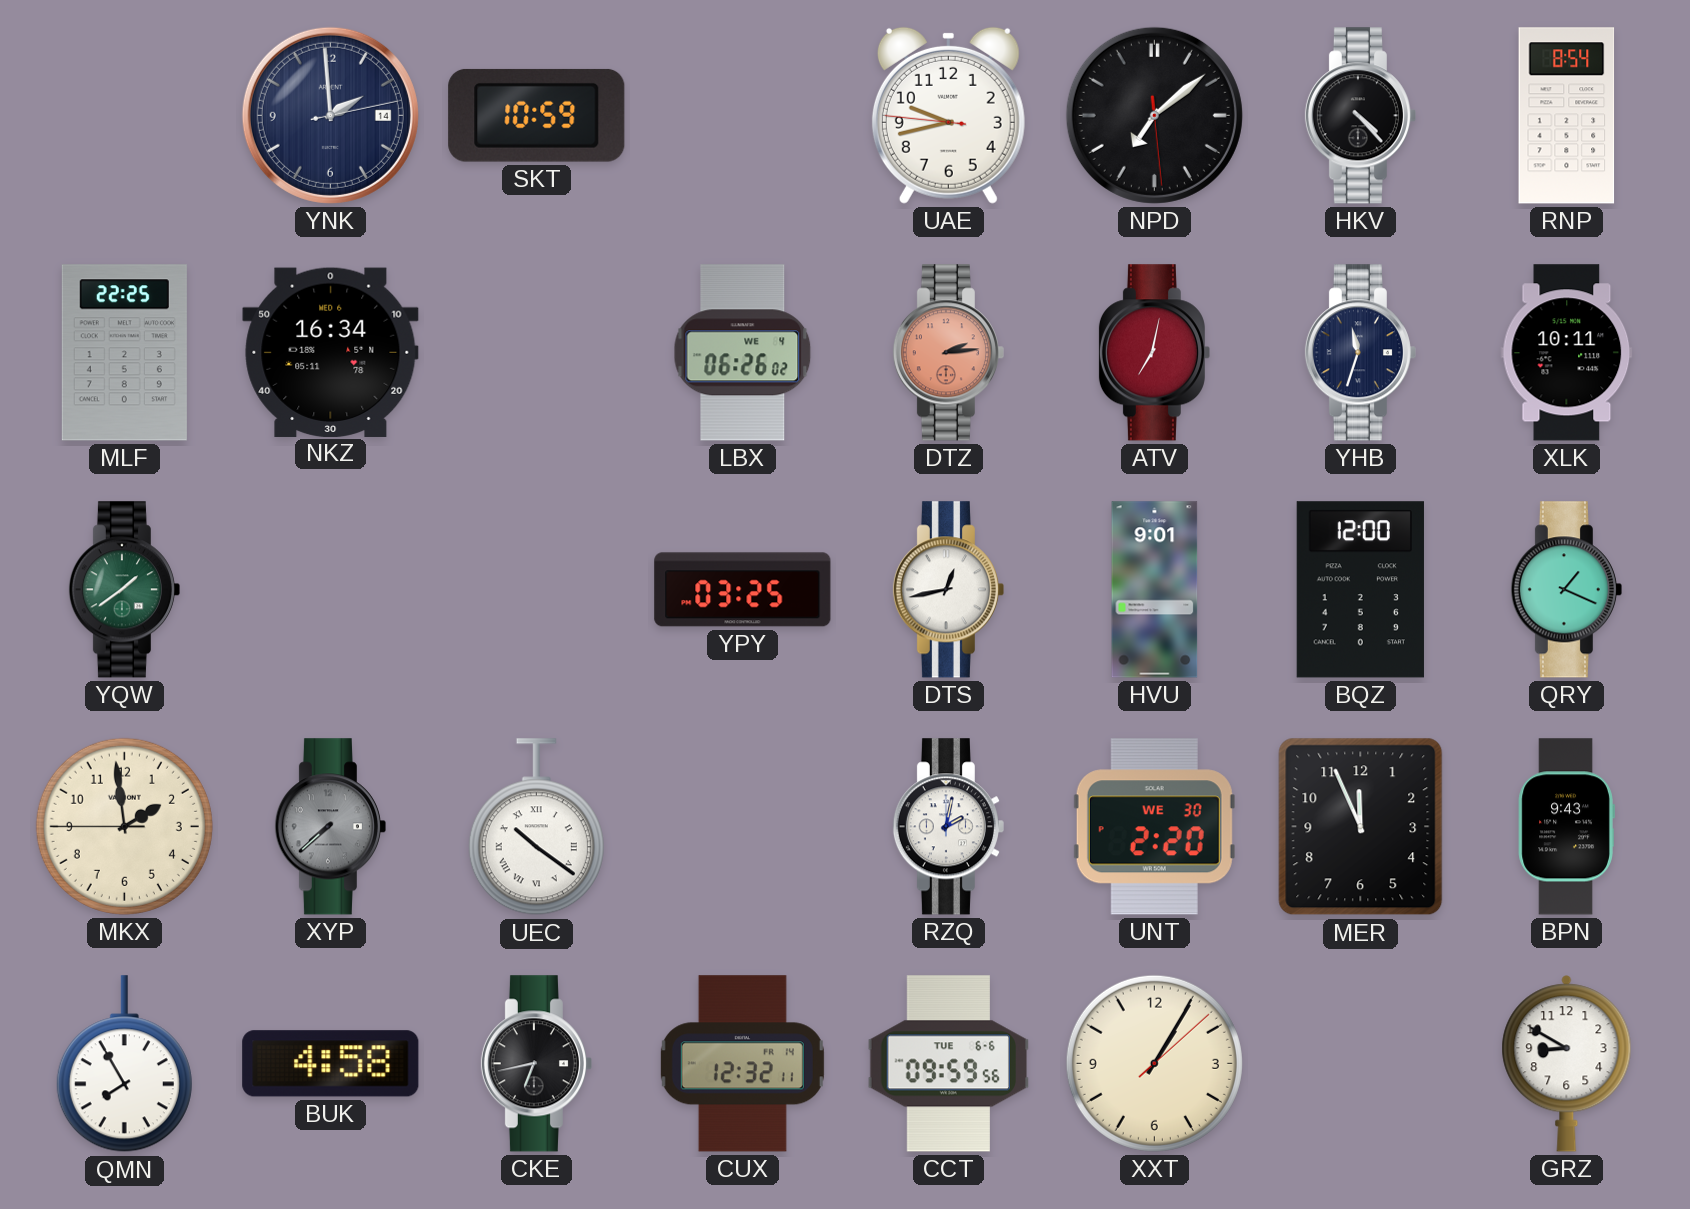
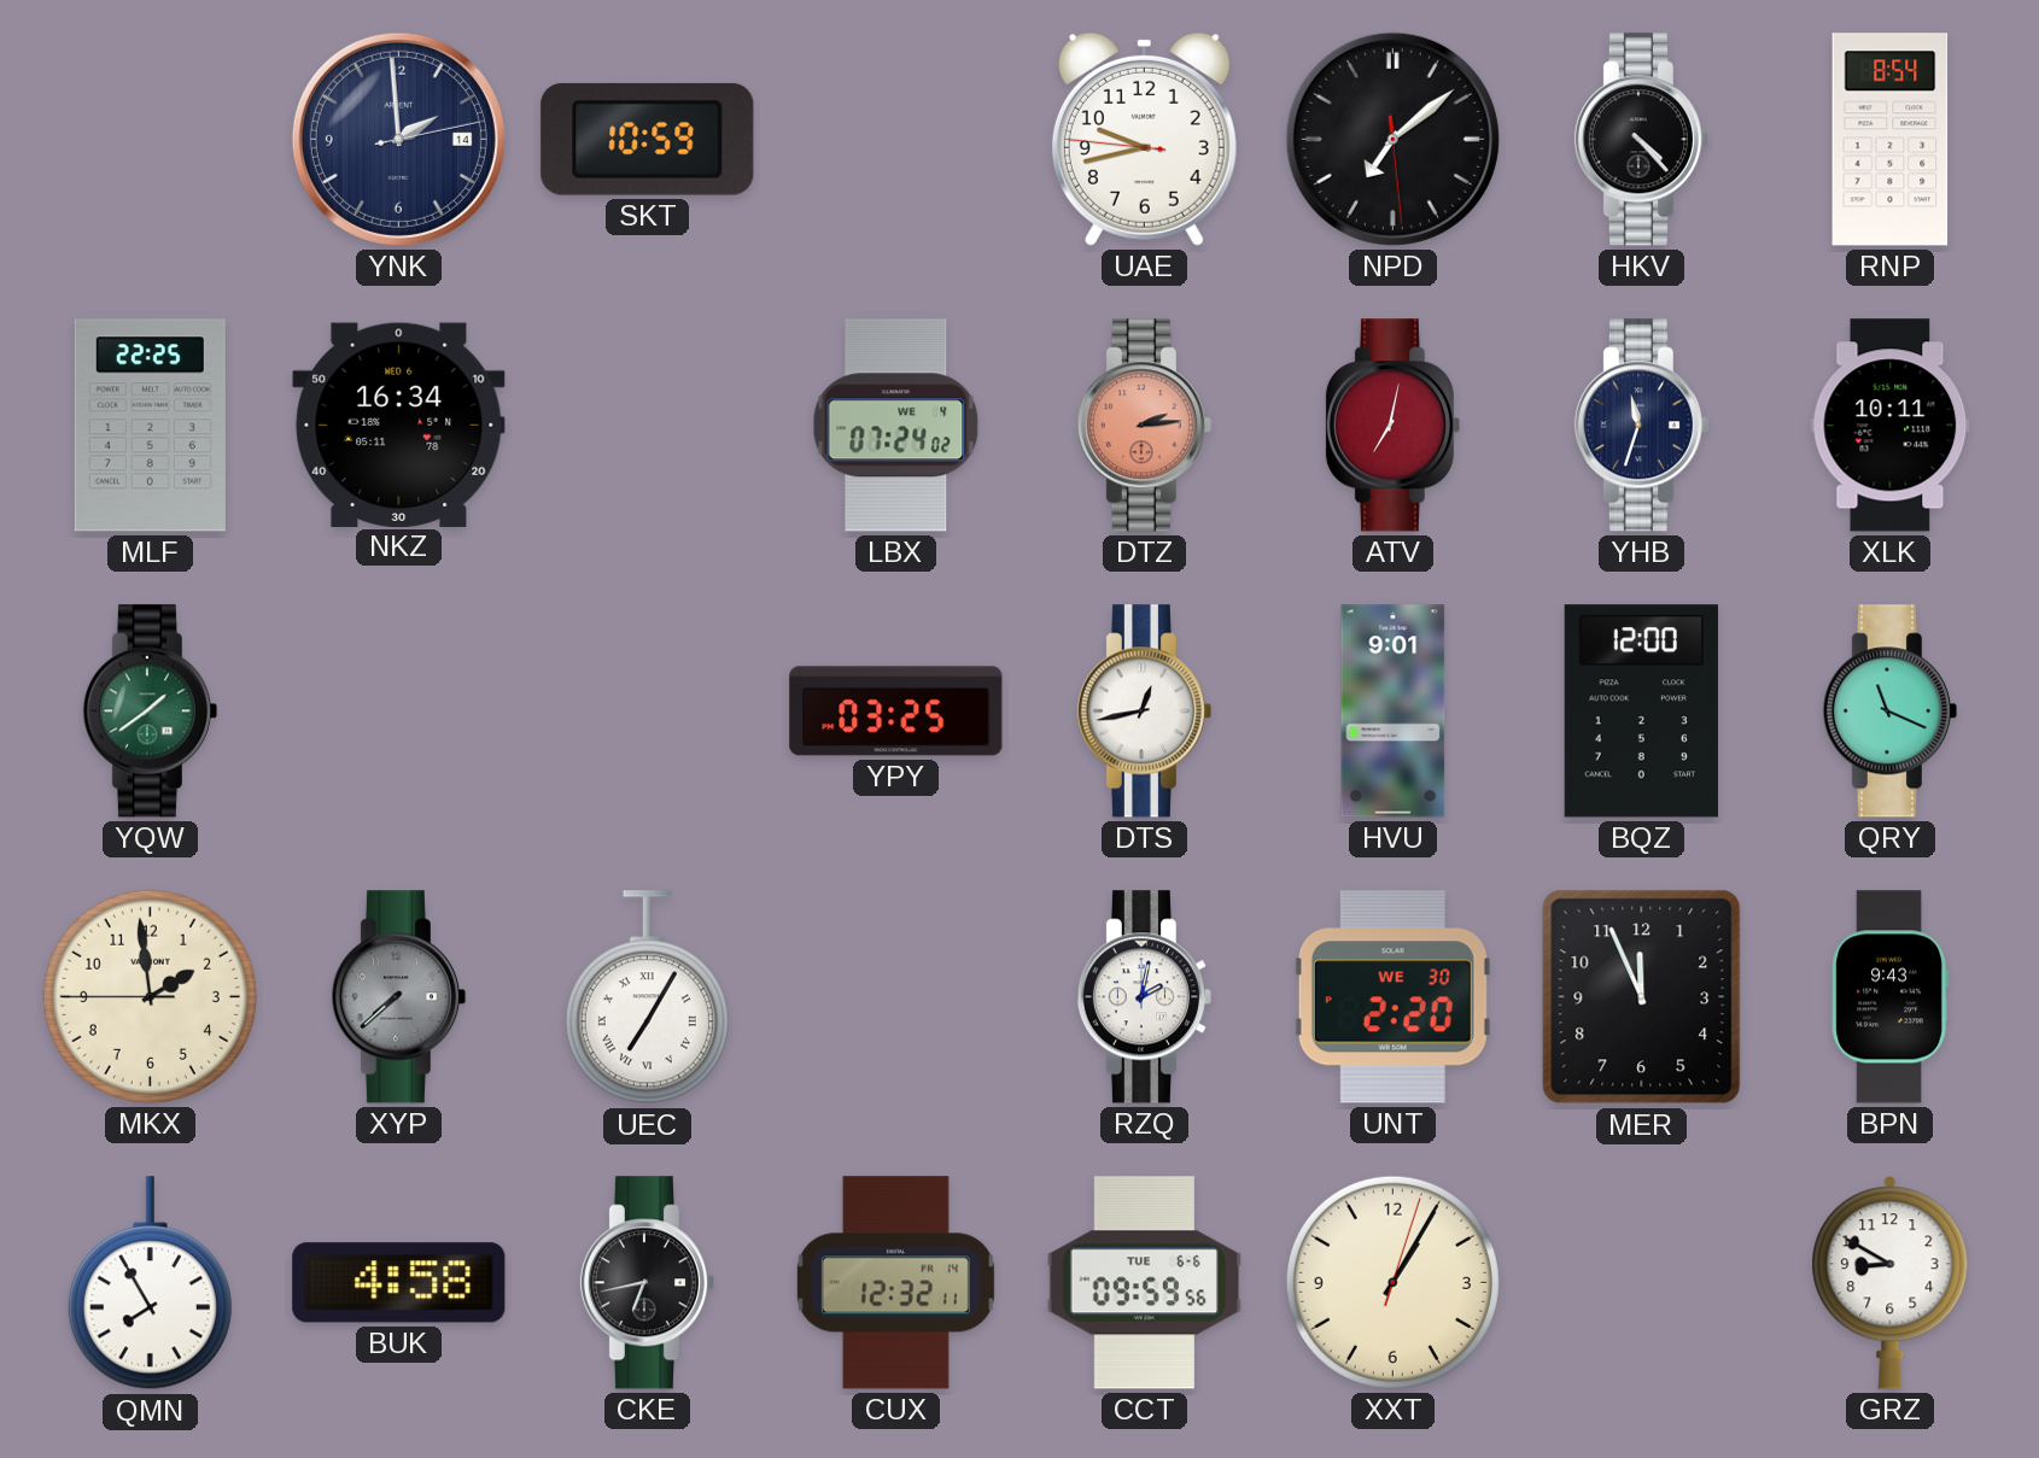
LBX: 06:26 -> 07:24 (896, 426)
QRY: 1:19 -> 11:19 (1889, 712)
UEC: 10:21 -> 7:05 (647, 997)
XXT: 1:05:08 -> 1:05:03 (1392, 1282)
